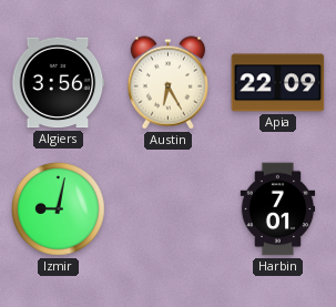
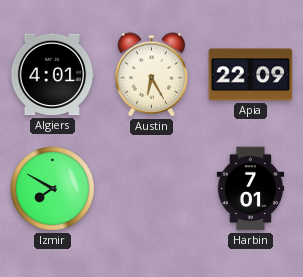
Algiers: 3:56 -> 4:01 (52, 75)
Izmir: 9:02 -> 7:50 (53, 189)
